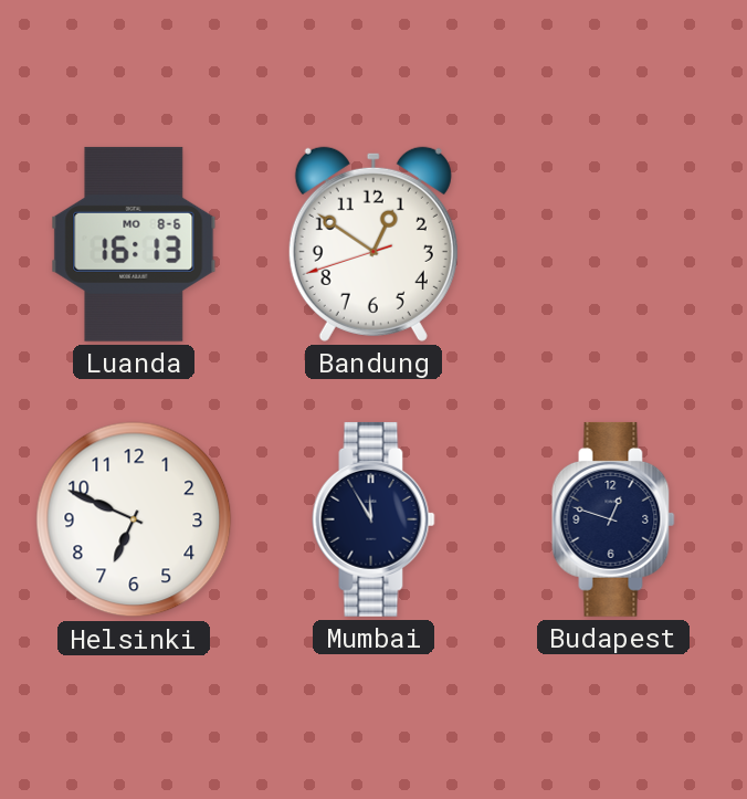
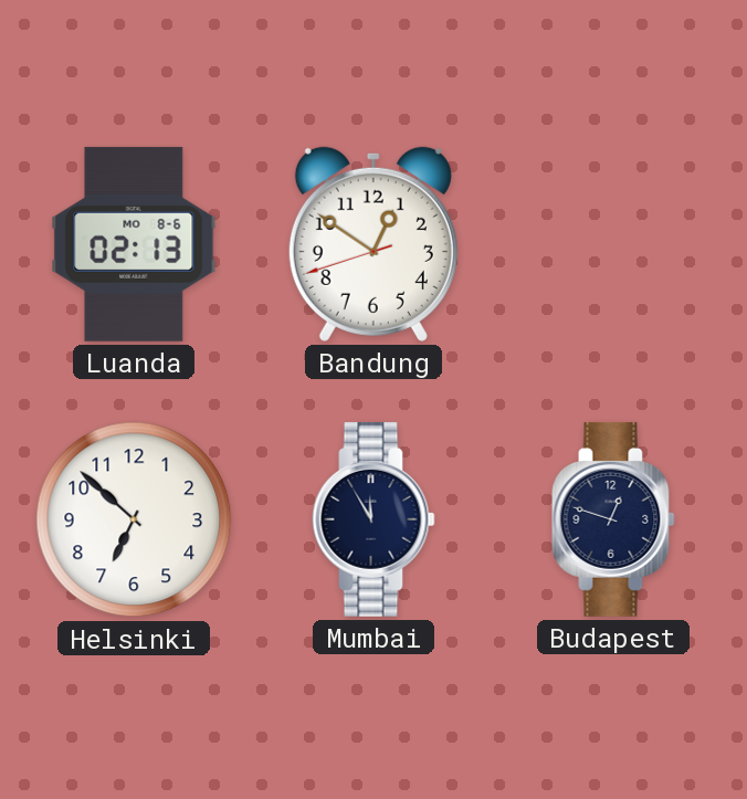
Luanda: 16:13 -> 02:13 (134, 244)
Helsinki: 6:49 -> 6:52 (134, 519)
